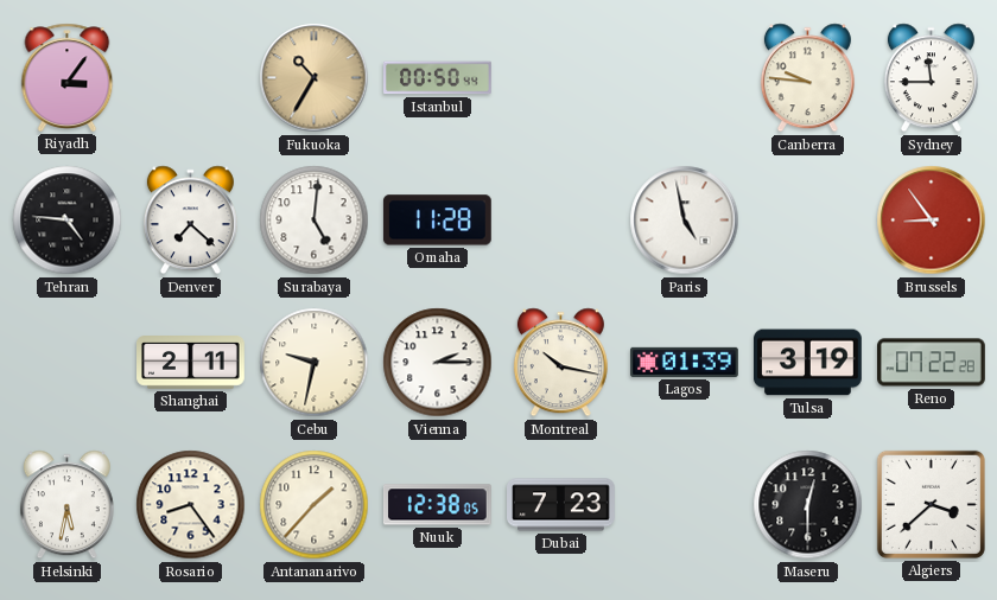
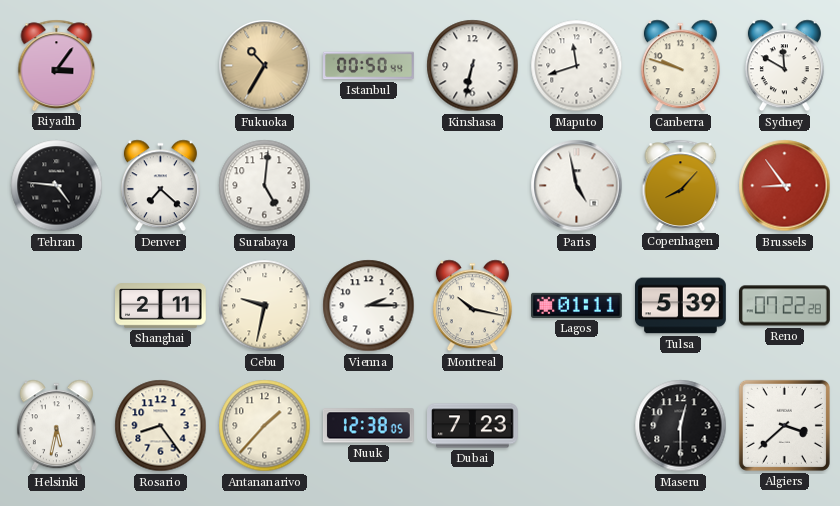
Kinshasa: none -> 6:32 (473, 66)
Maputo: none -> 11:42 (577, 66)
Canberra: 9:46 -> 9:48 (680, 66)
Sydney: 11:45 -> 11:50 (784, 66)
Omaha: 11:28 -> none (437, 221)
Copenhagen: none -> 8:07 (681, 185)
Lagos: 01:39 -> 01:11 (577, 305)
Tulsa: 3:19 -> 5:39 (681, 306)
